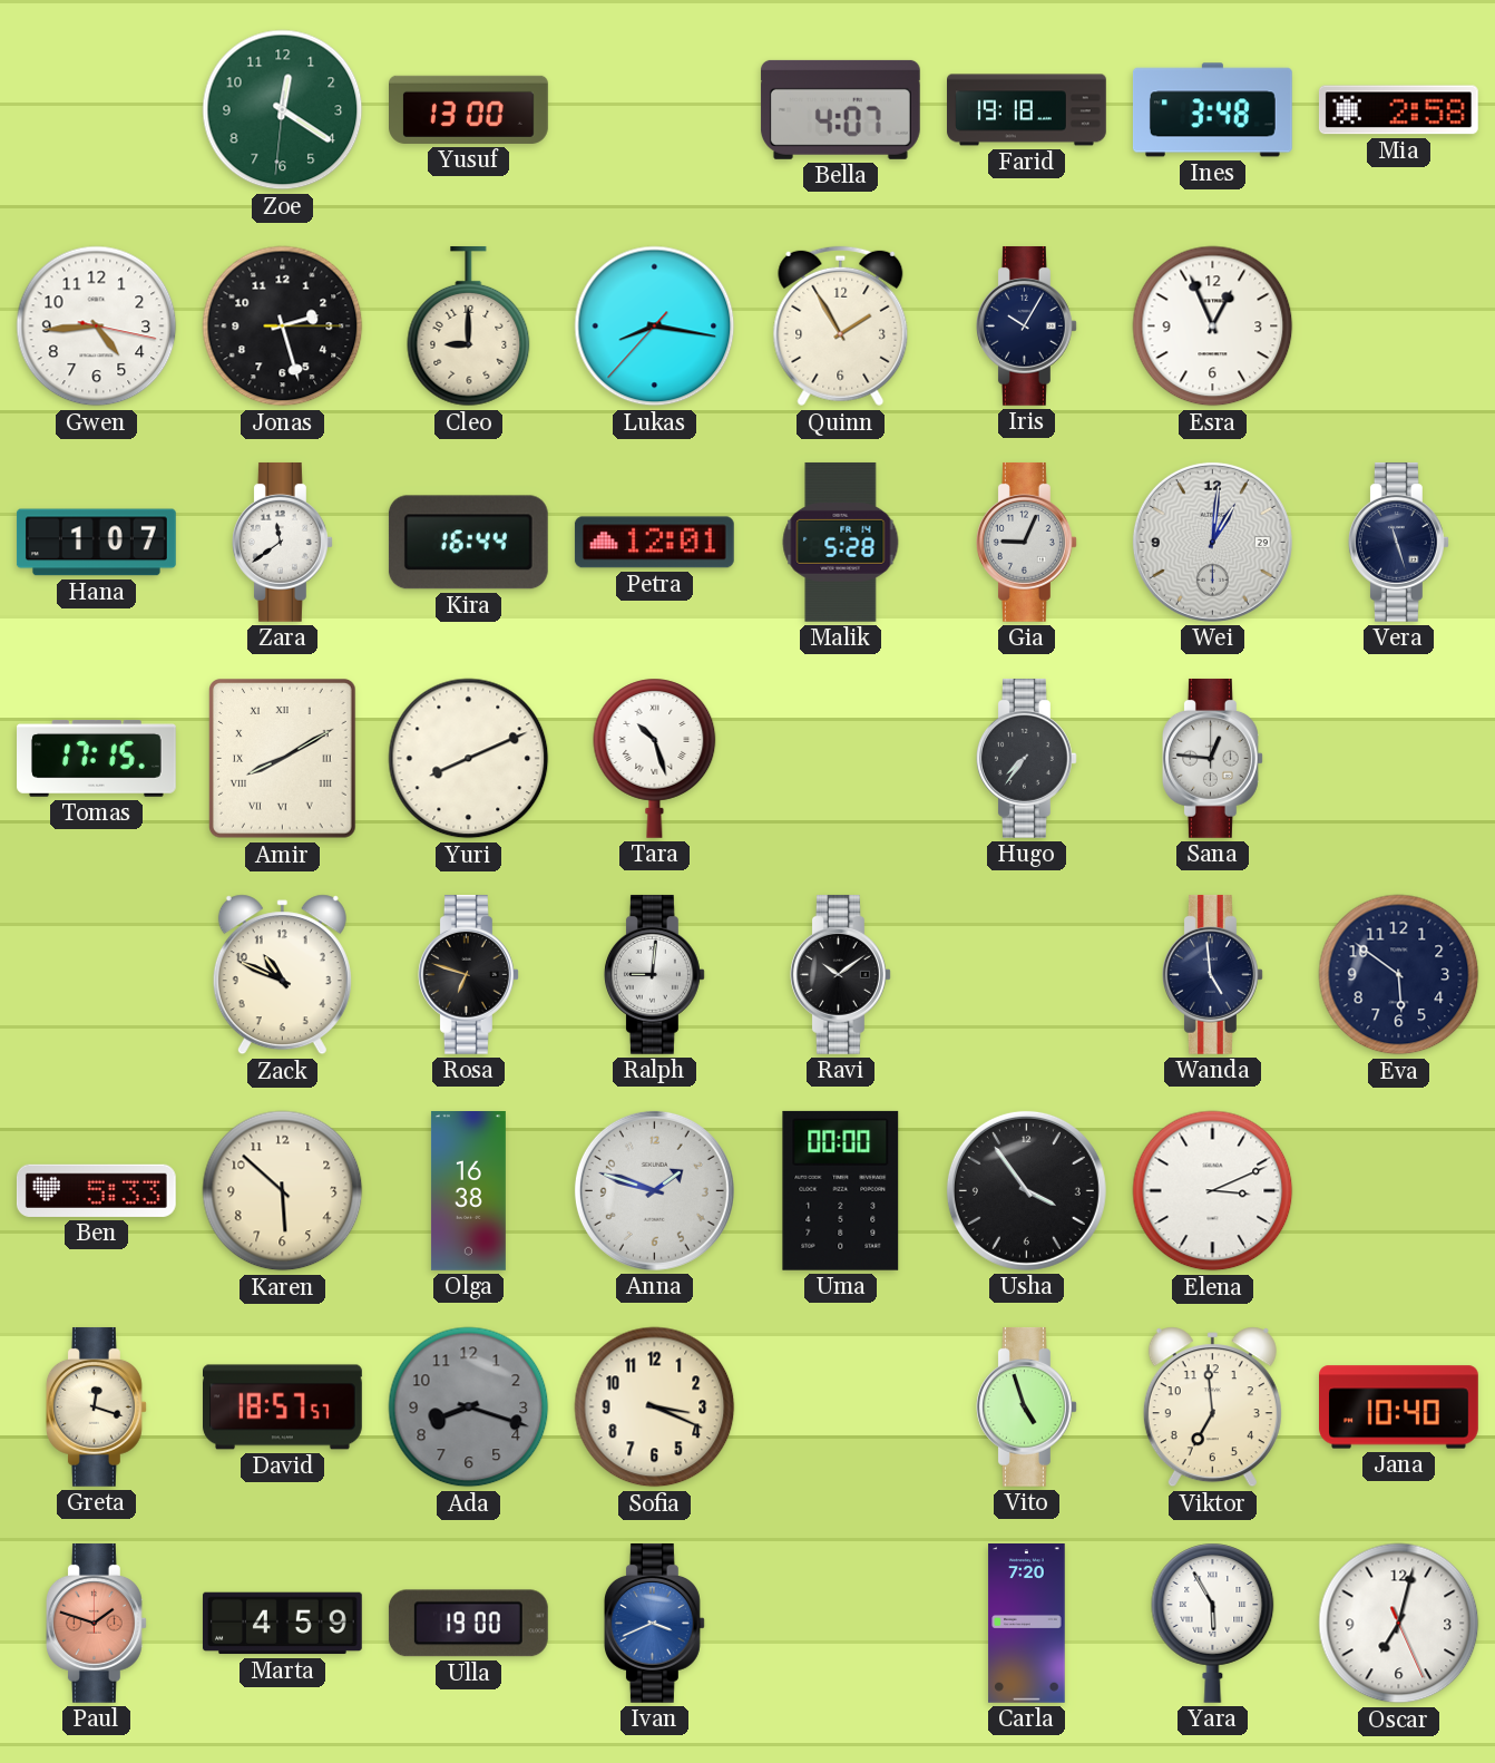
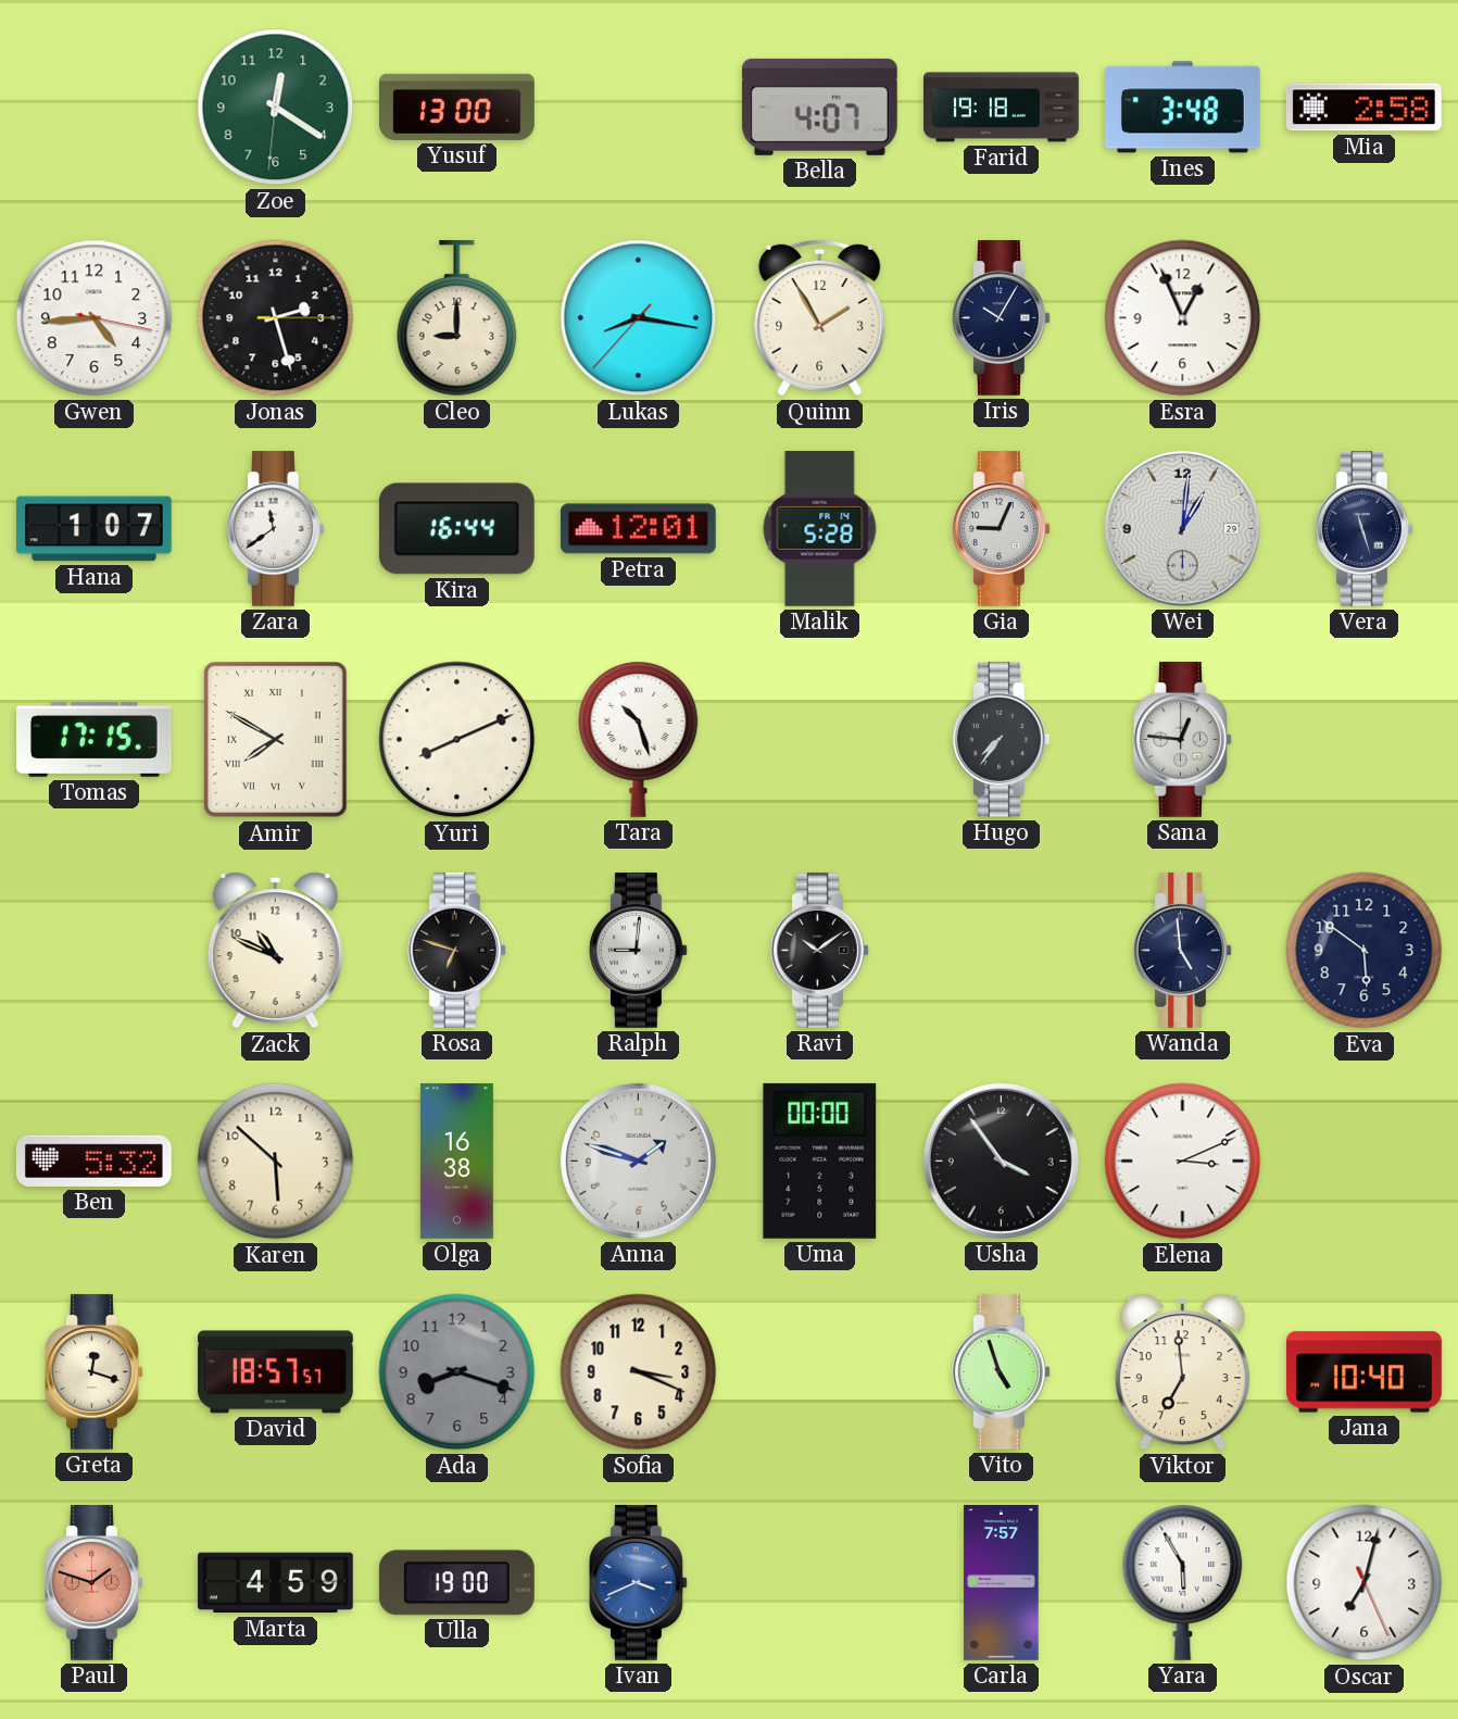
Amir: 8:10 -> 7:50 (276, 740)
Ben: 5:33 -> 5:32 (93, 1160)
Carla: 7:20 -> 7:57 (1002, 1583)
